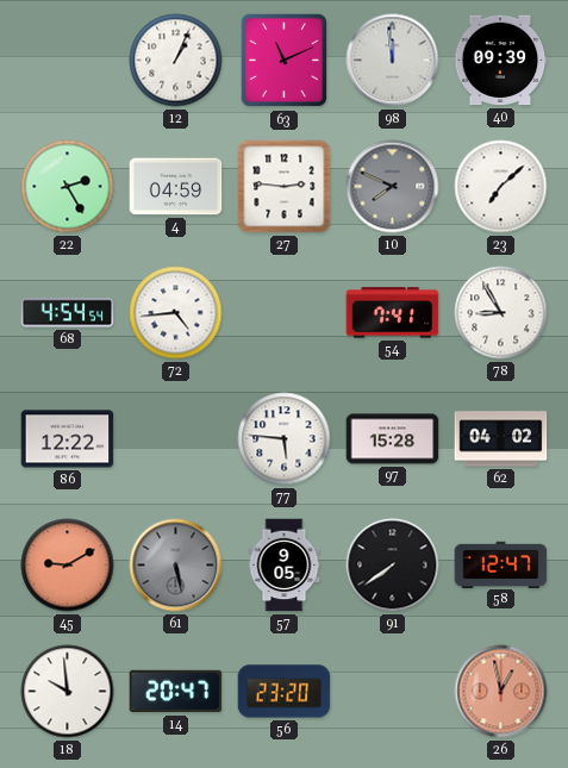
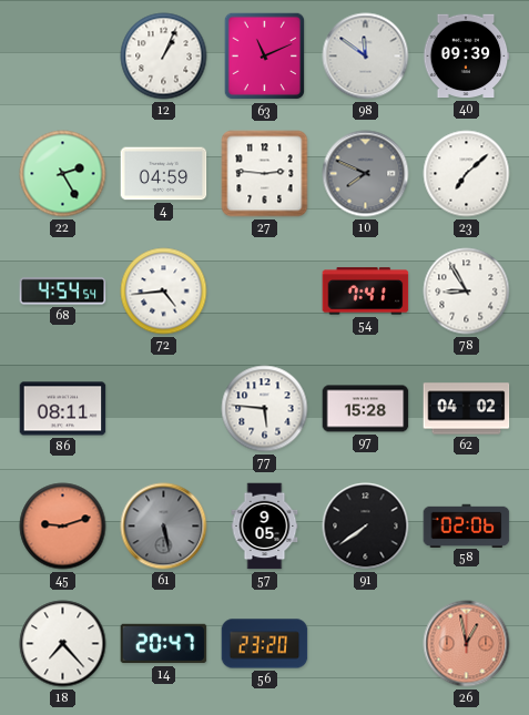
98: 11:59 -> 11:51 (366, 57)
86: 12:22 -> 08:11 (63, 409)
45: 9:10 -> 9:12 (63, 527)
58: 12:47 -> 02:06 (467, 525)
18: 9:59 -> 7:23 (63, 644)
